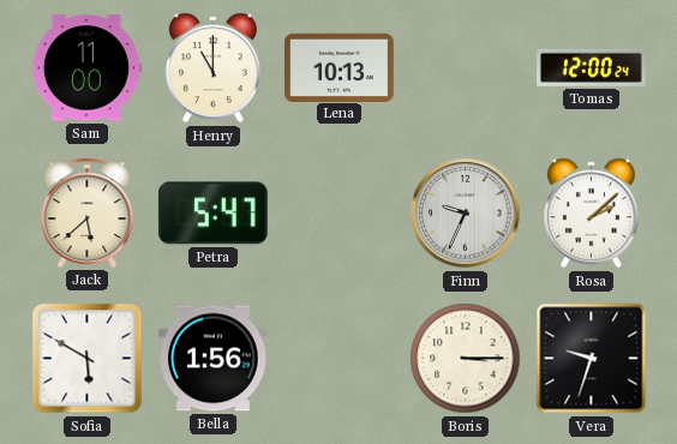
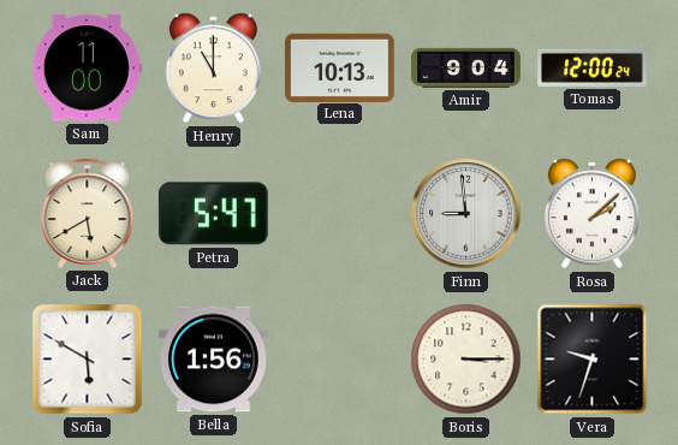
Amir: none -> 9:04 (466, 67)
Jack: 5:38 -> 5:40 (88, 213)
Finn: 9:34 -> 8:59 (466, 214)
